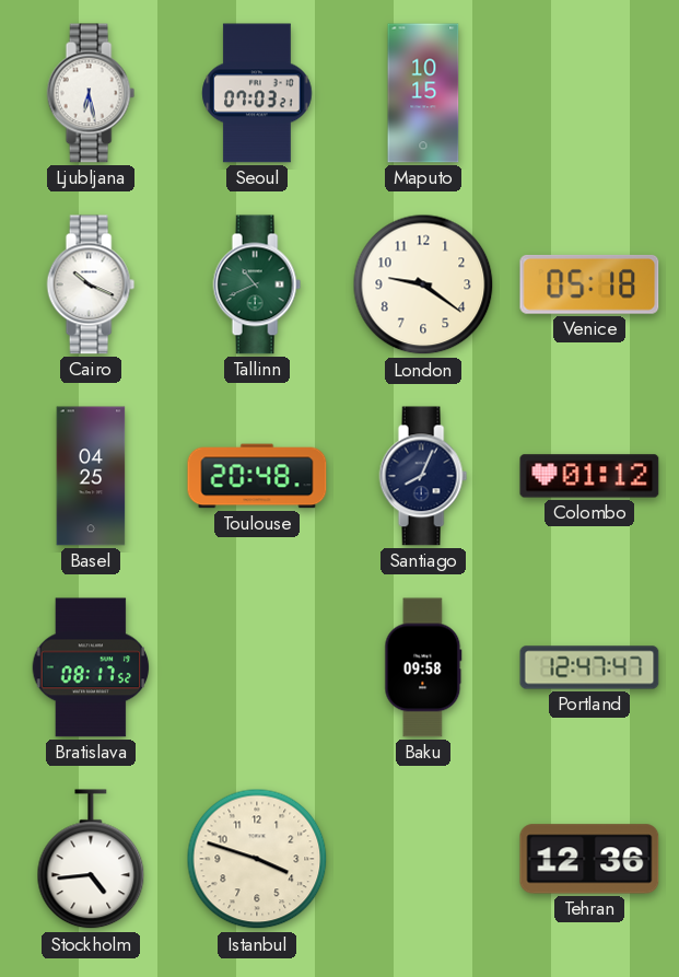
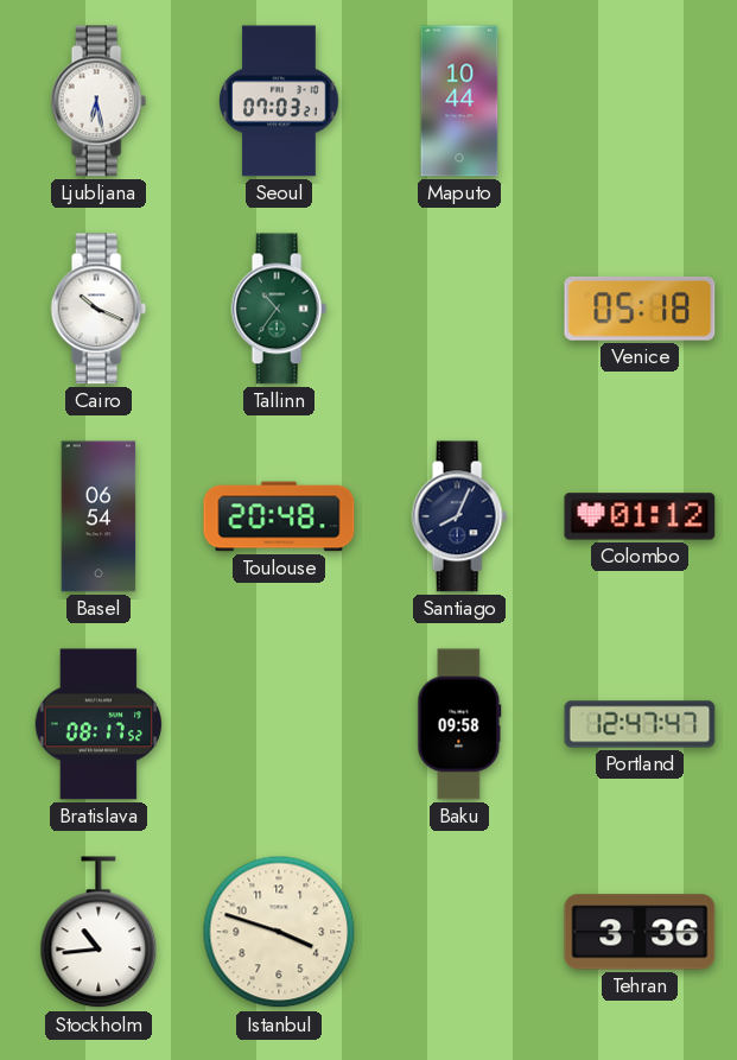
Maputo: 10:15 -> 10:44 (459, 101)
Tallinn: 10:41 -> 10:36 (279, 309)
London: 9:21 -> none (423, 284)
Basel: 04:25 -> 06:54 (99, 516)
Stockholm: 4:44 -> 10:44 (99, 933)
Tehran: 12:36 -> 3:36 (640, 932)
